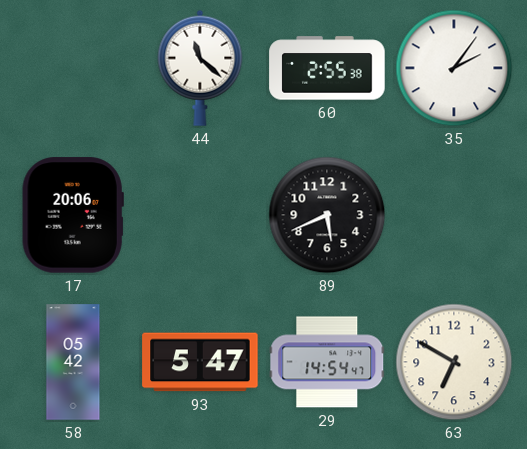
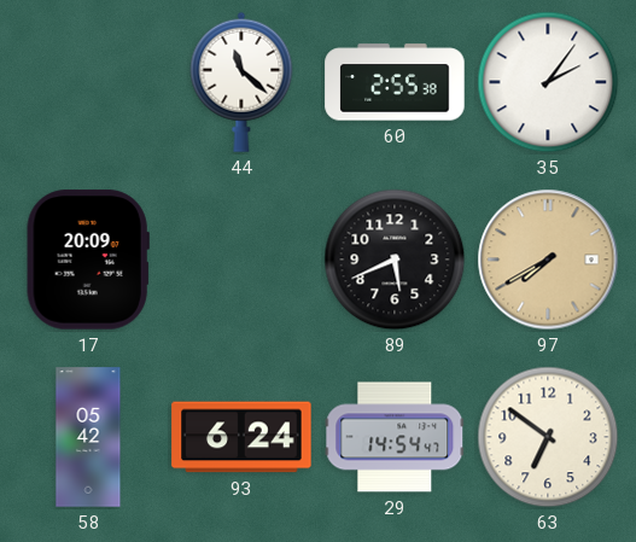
17: 20:06 -> 20:09 (88, 260)
97: none -> 7:40 (548, 260)
93: 5:47 -> 6:24 (241, 437)
63: 6:50 -> 6:51 (548, 437)
